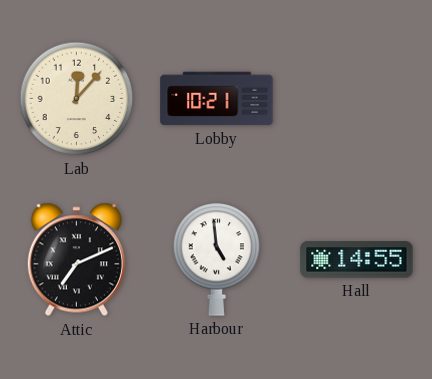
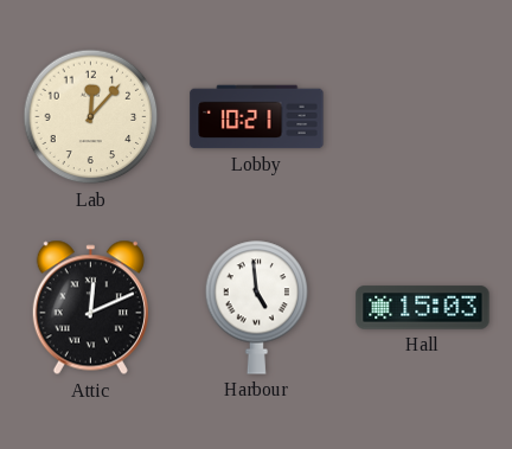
Attic: 7:11 -> 12:11 (90, 308)
Hall: 14:55 -> 15:03 (423, 308)
